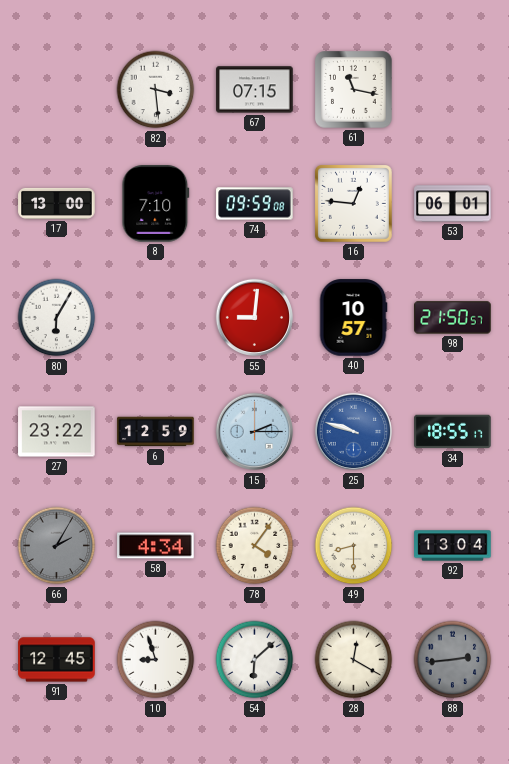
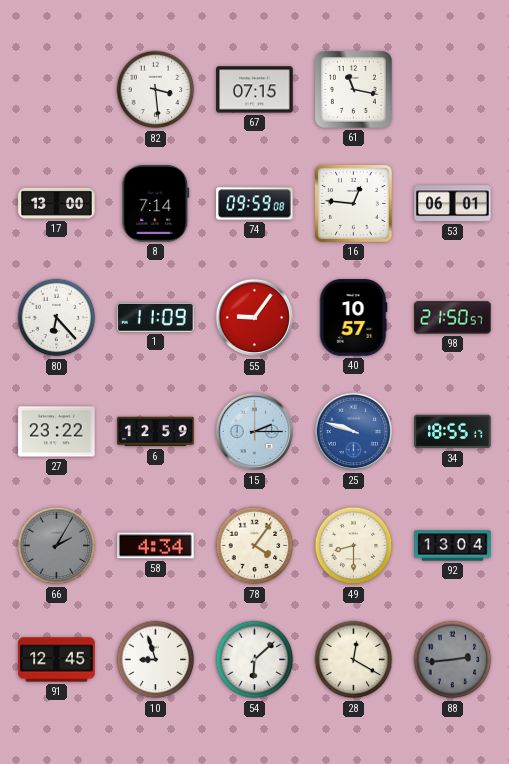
8: 7:10 -> 7:14 (156, 204)
80: 6:05 -> 6:23 (57, 318)
1: none -> 11:09 (156, 317)
55: 9:01 -> 9:06 (255, 318)
